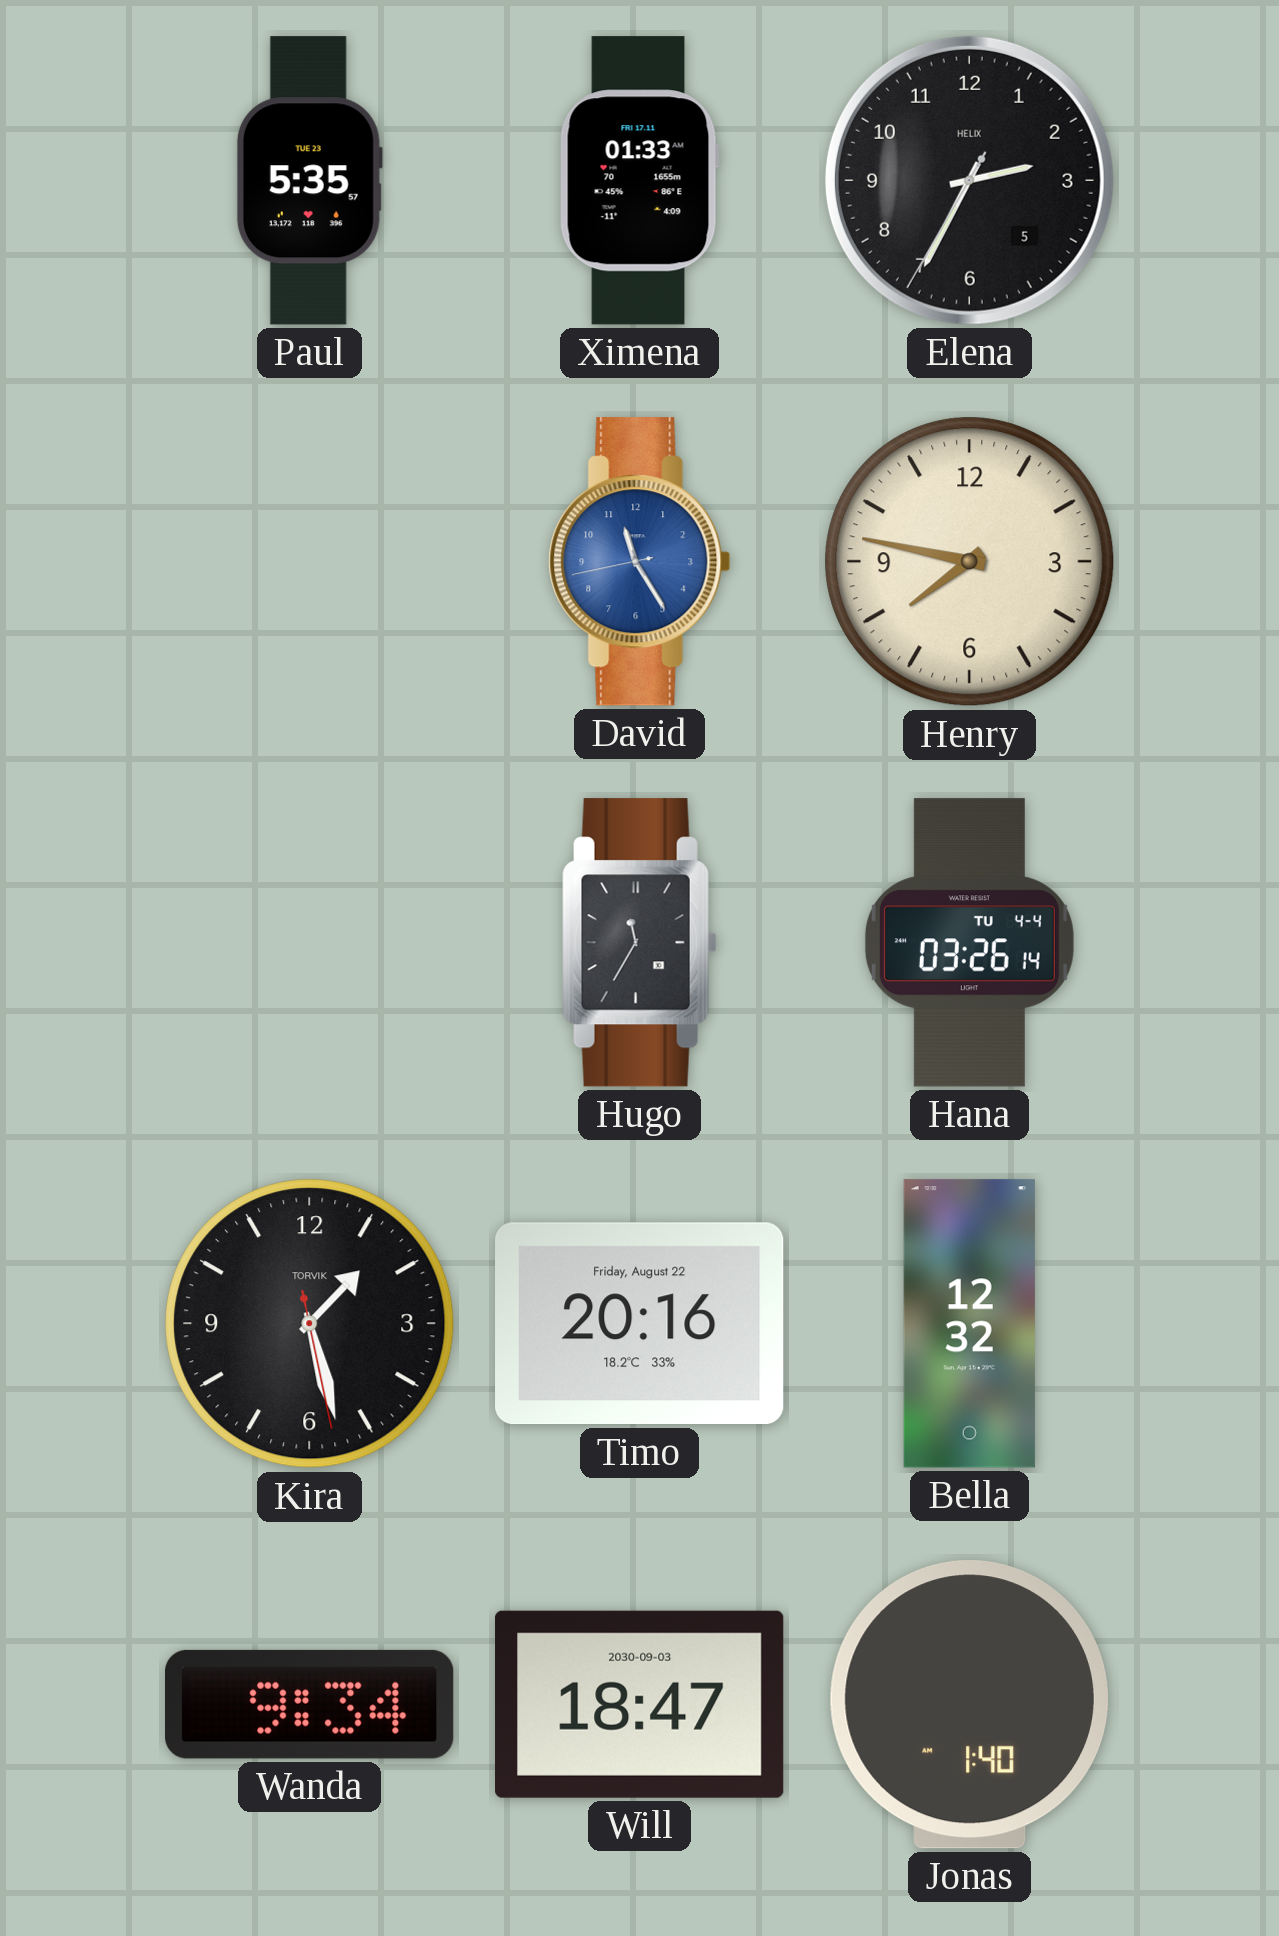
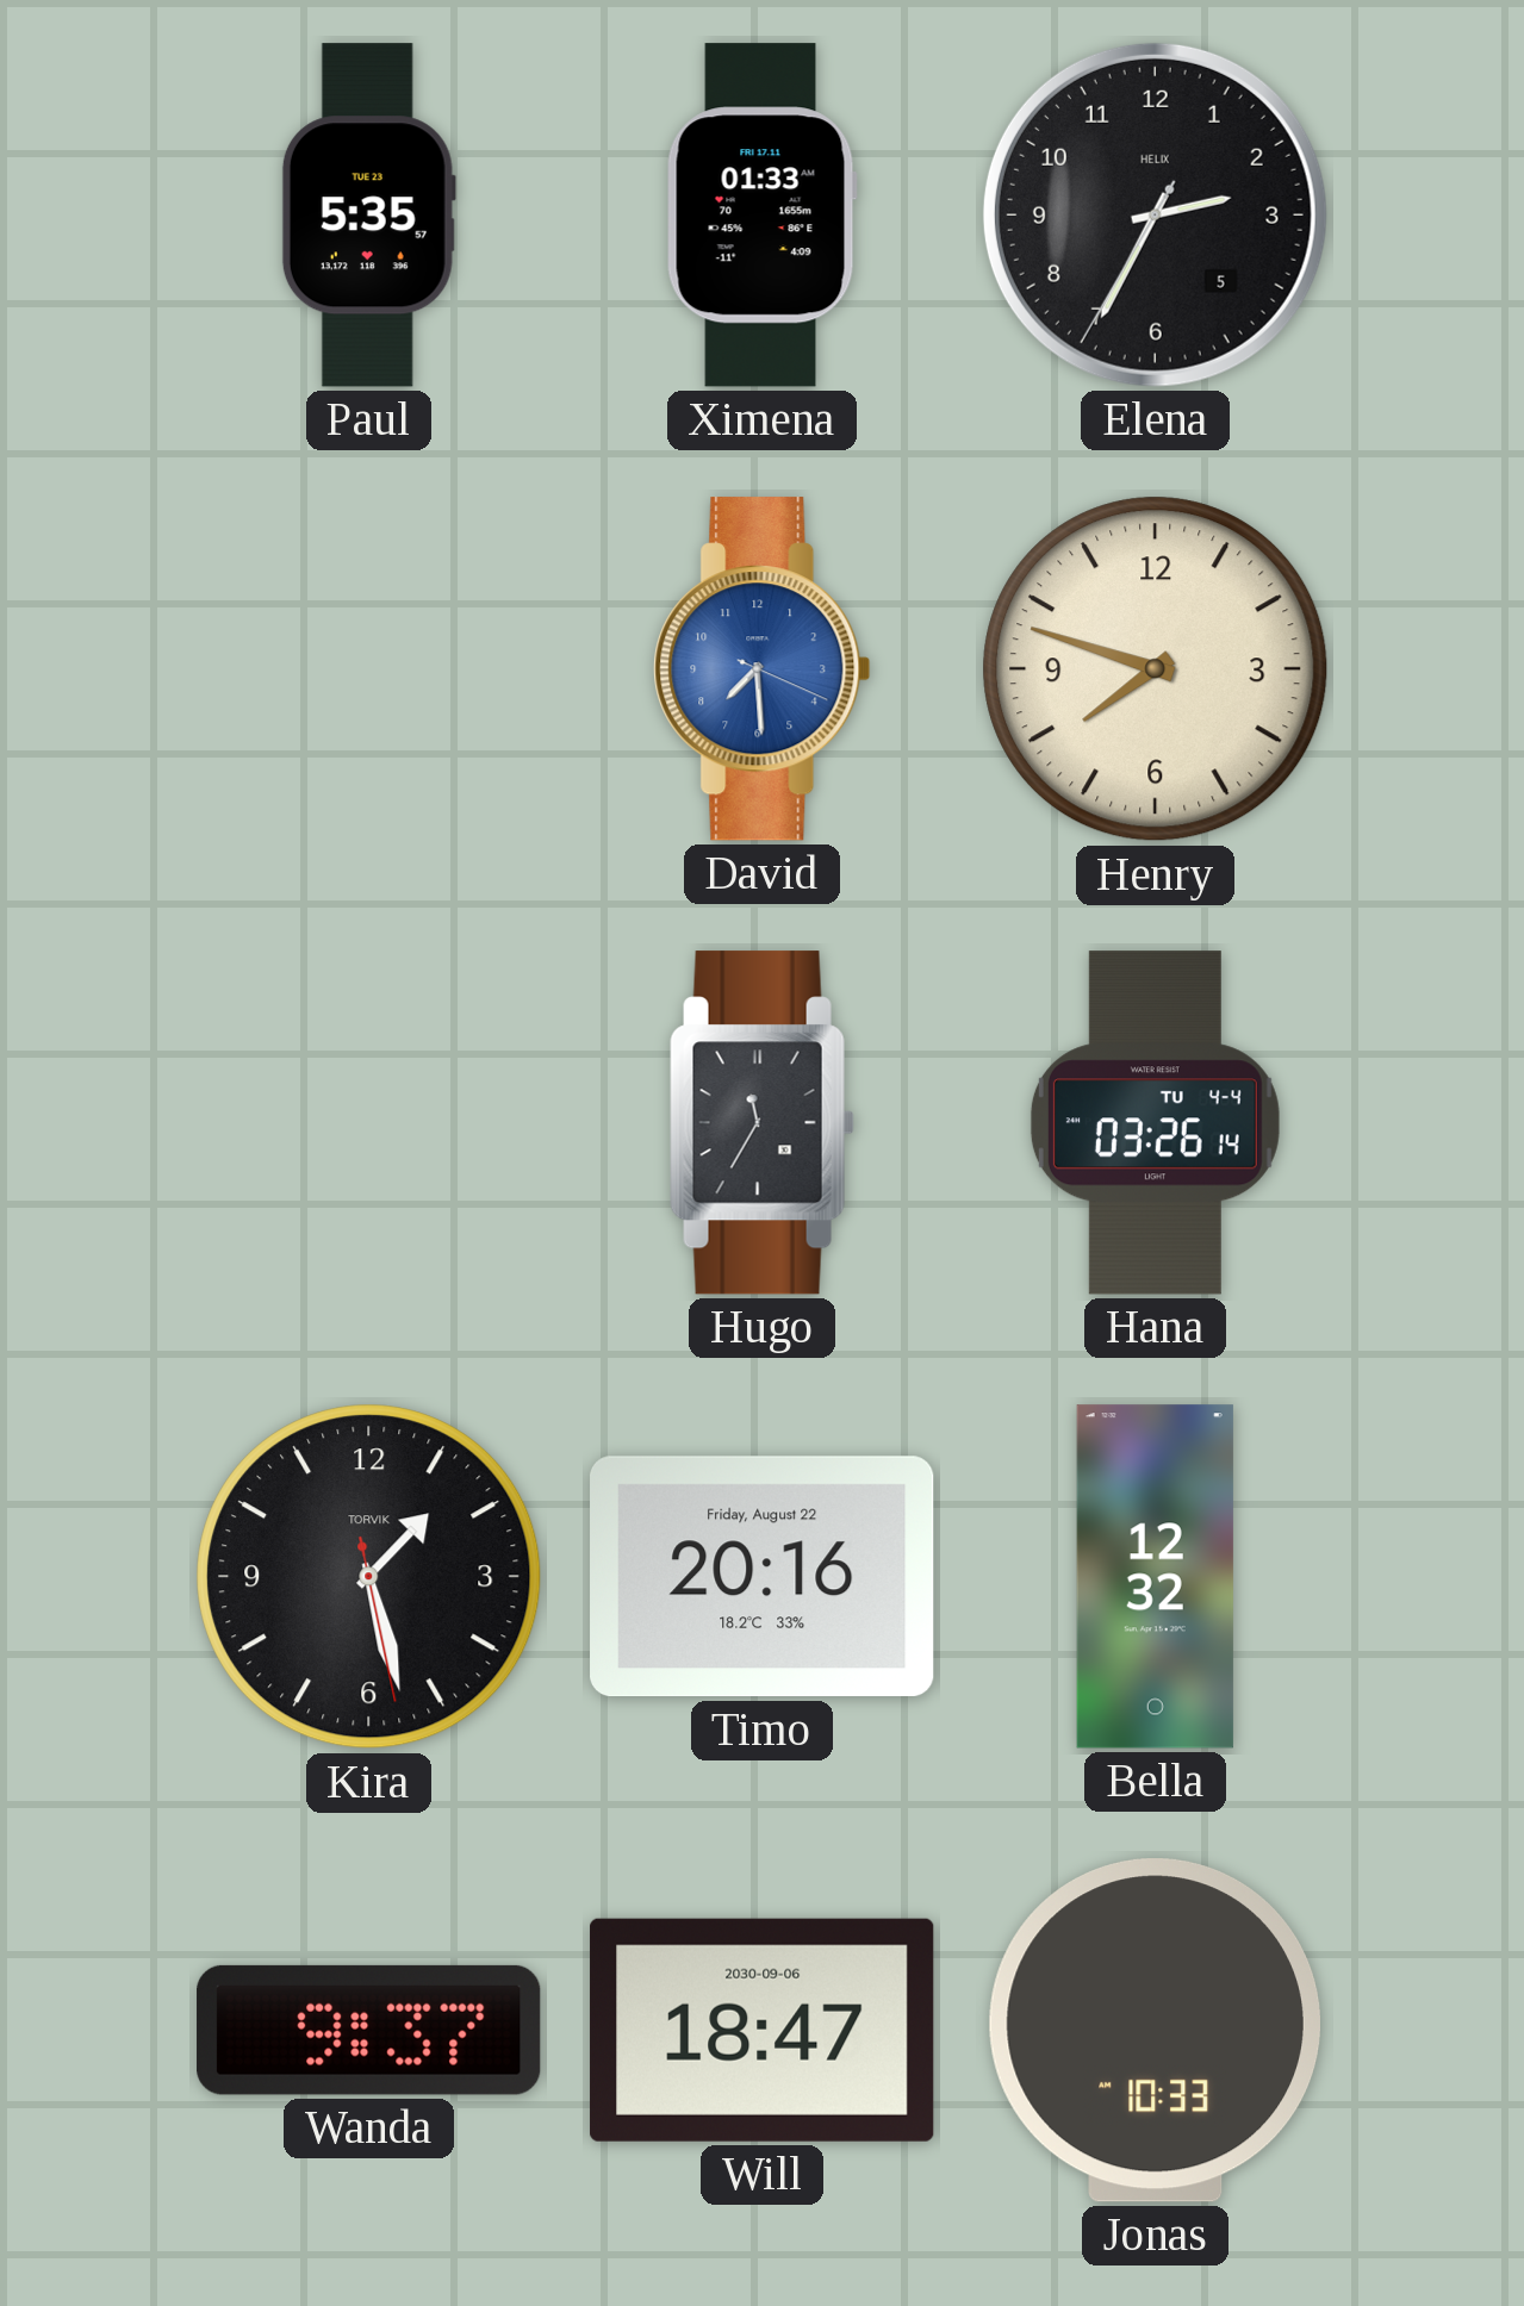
David: 11:24 -> 7:29 (763, 669)
Henry: 7:47 -> 7:48 (1156, 669)
Wanda: 9:34 -> 9:37 (369, 2030)
Will date: 2030-09-03 -> 2030-09-06 (763, 2030)
Jonas: 1:40 -> 10:33 (1155, 2031)
